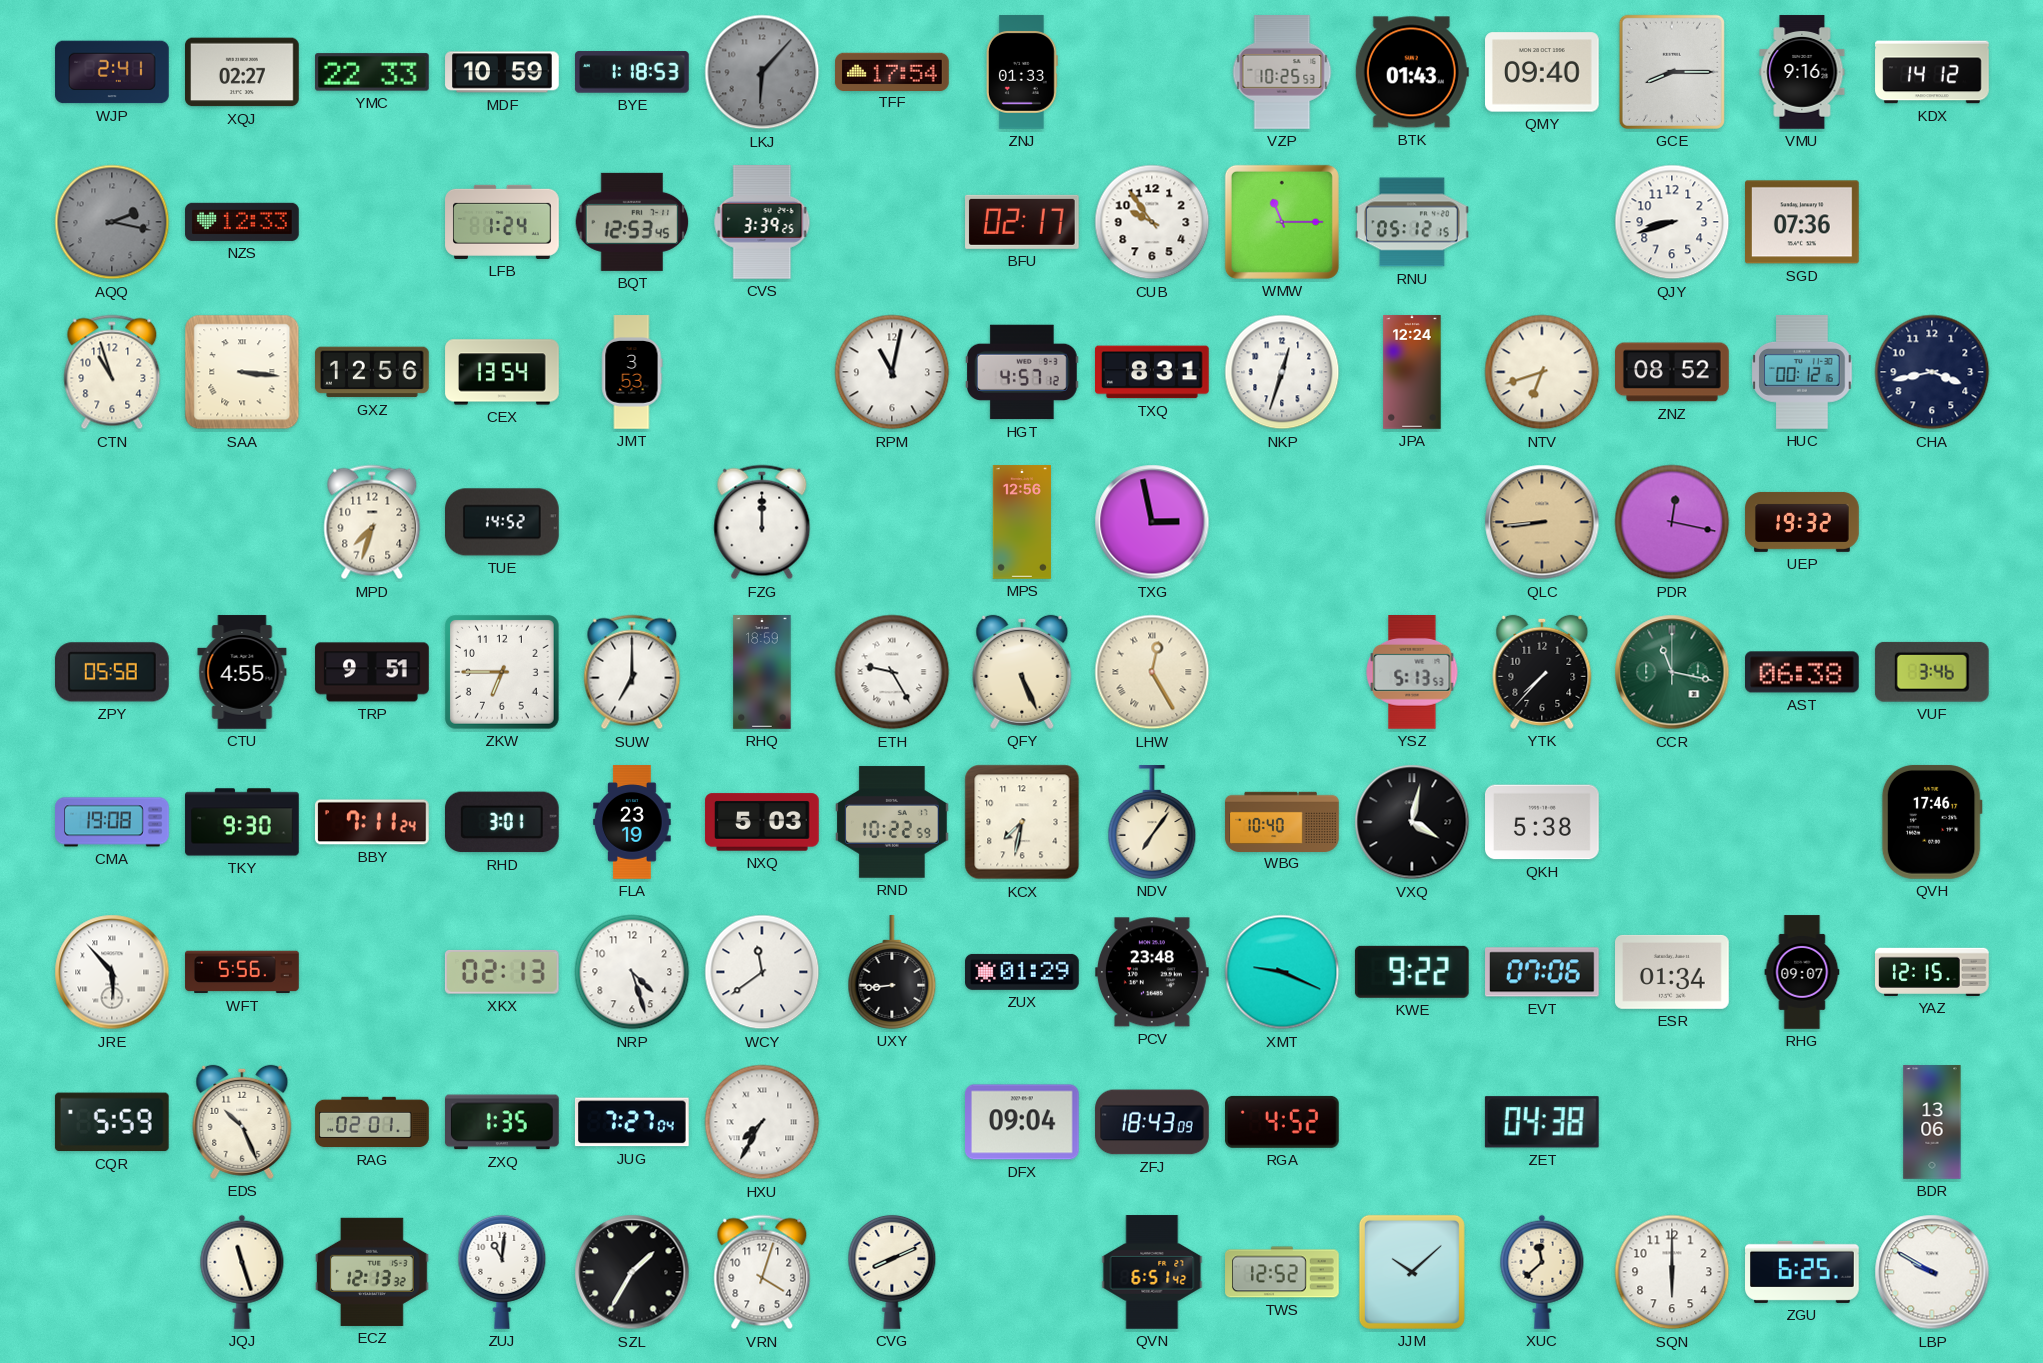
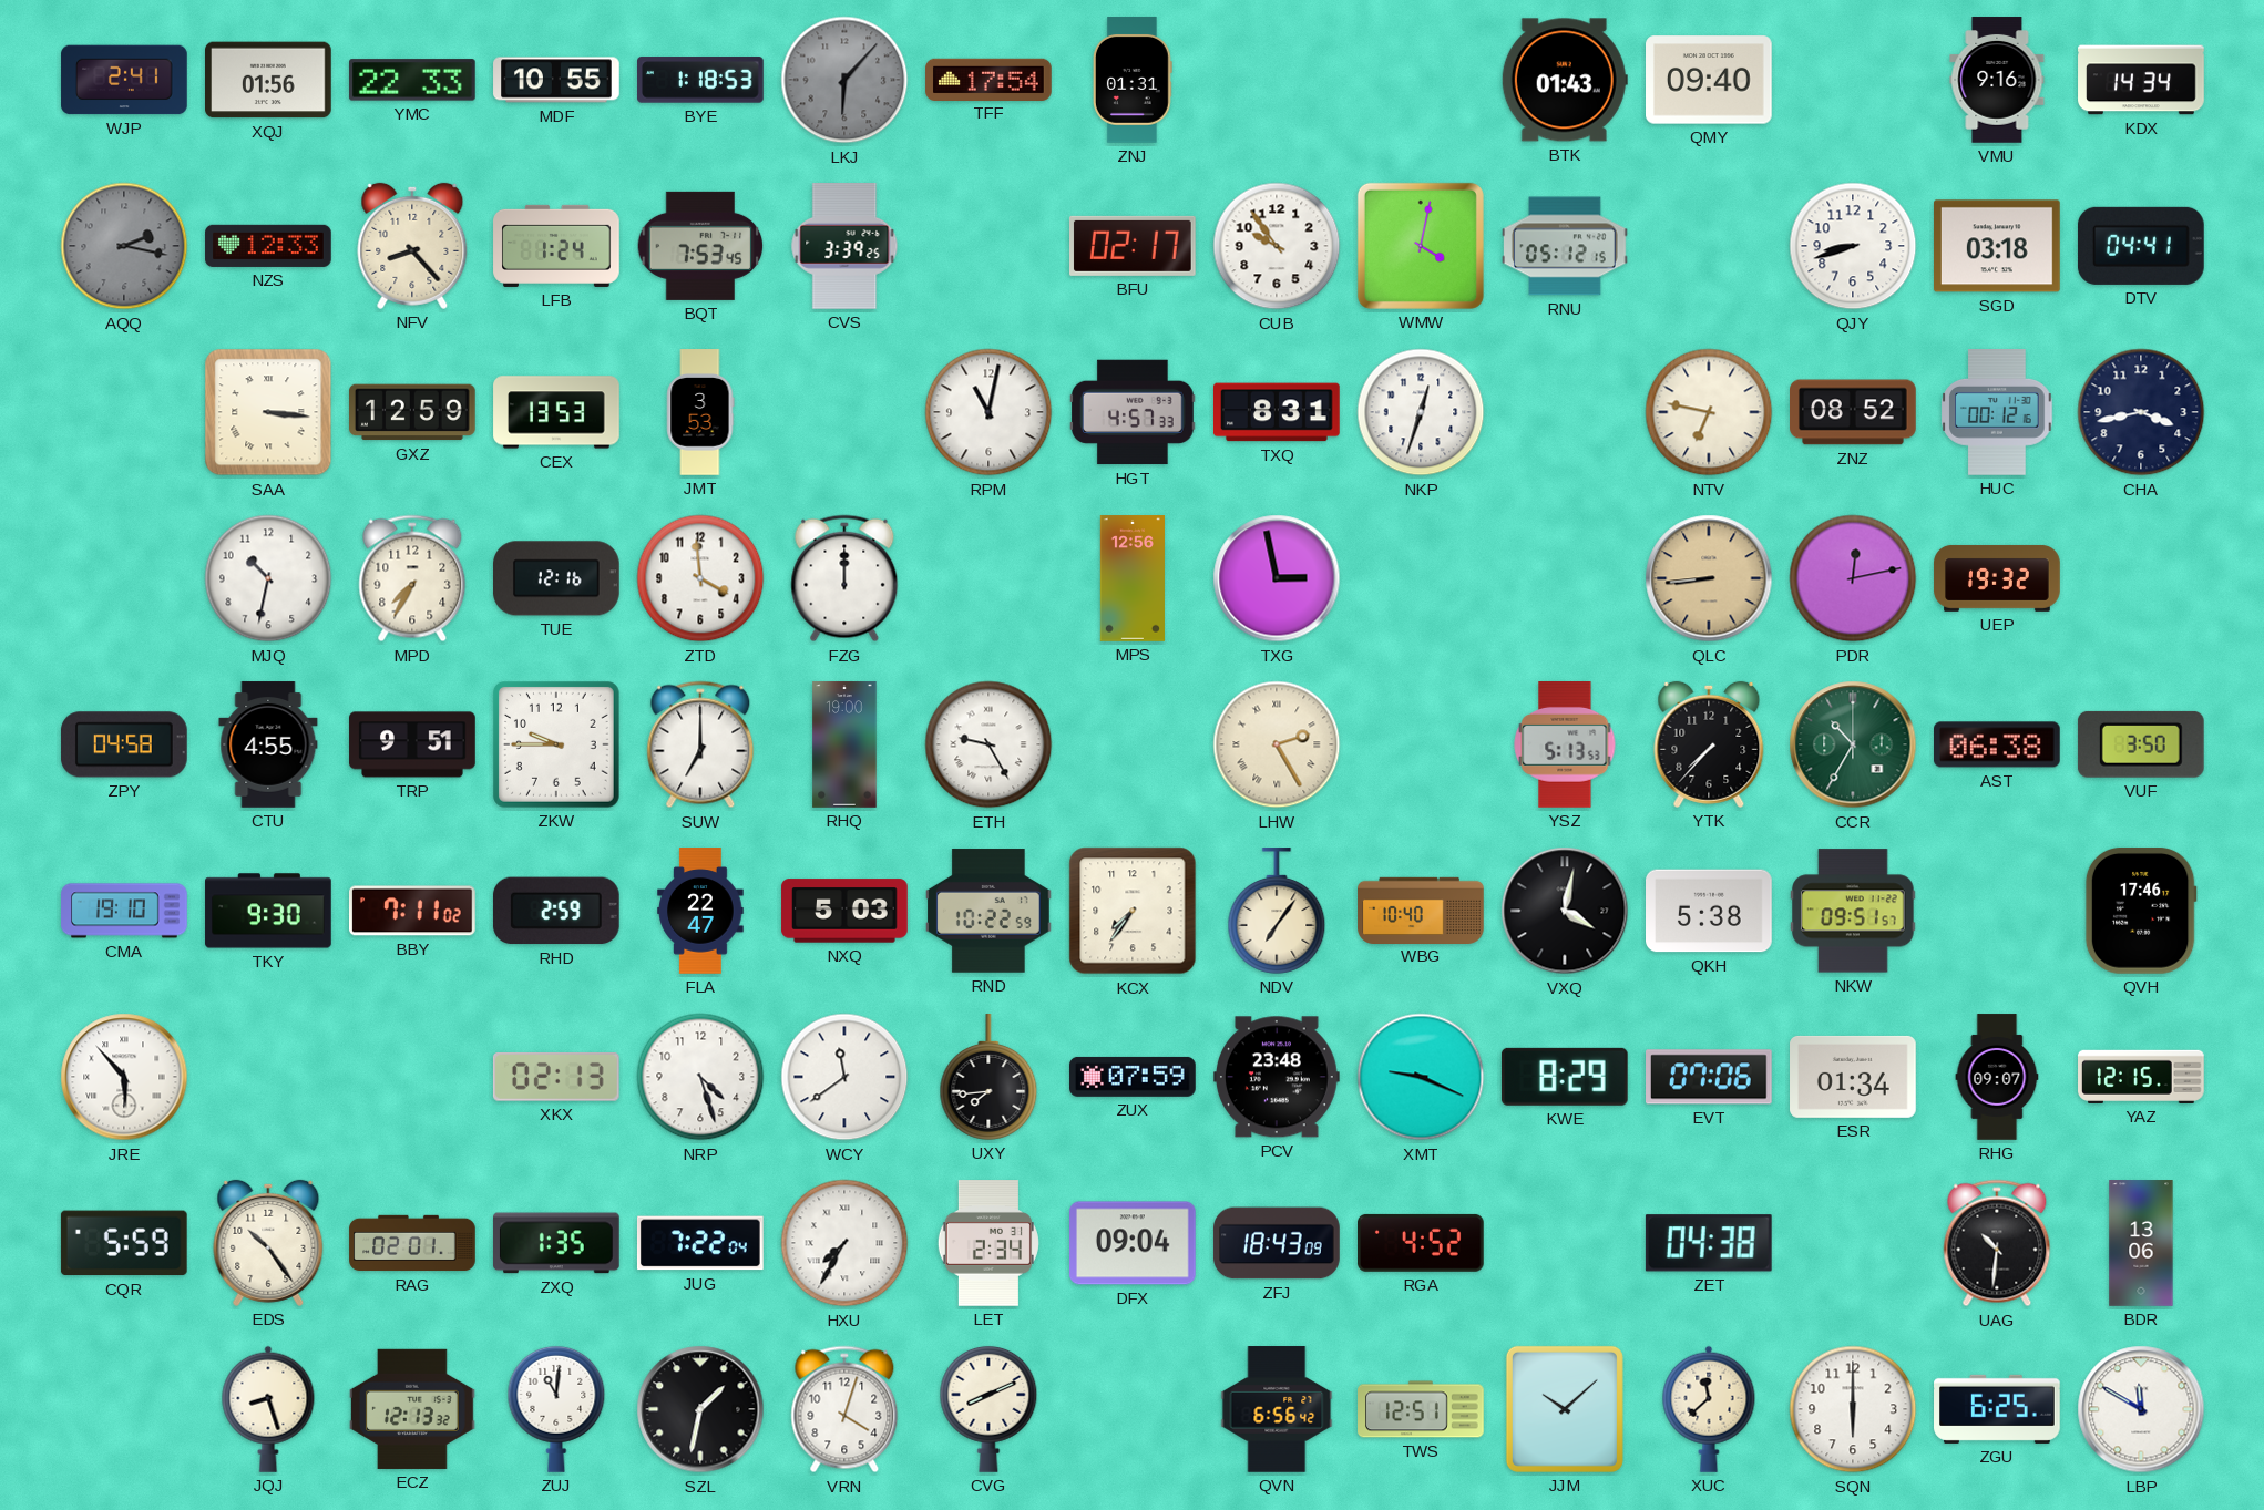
XQJ: 02:27 -> 01:56 (269, 80)
MDF: 10:59 -> 10:55 (556, 80)
ZNJ: 01:33 -> 01:31 (1133, 80)
VZP: 10:25 -> none (1282, 72)
GCE: 8:15 -> none (1672, 72)
KDX: 14:12 -> 14:34 (2141, 80)
NFV: none -> 8:23 (412, 246)
BQT: 12:53 -> 7:53 (700, 246)
WMW: 11:15 -> 4:02 (1421, 246)
SGD: 07:36 -> 03:18 (1998, 246)
DTV: none -> 04:41 (2141, 246)
CTN: 10:57 -> none (112, 372)
GXZ: 12:56 -> 12:59 (413, 412)
CEX: 13:54 -> 13:53 (556, 412)
HGT: 4:57:12 -> 4:57:33 (1134, 412)
JPA: 12:24 -> none (1412, 372)
NTV: 6:42 -> 6:47 (1709, 412)
MJQ: none -> 10:32 (268, 578)
MPD: 7:33 -> 7:35 (412, 578)
TUE: 14:52 -> 12:16 (557, 578)
ZTD: none -> 3:59 (700, 578)
PDR: 12:17 -> 12:13 (1853, 578)
ZPY: 05:58 -> 04:58 (124, 744)
ZKW: 6:45 -> 9:45 (557, 746)
RHQ: 18:59 -> 19:00 (844, 744)
QFY: 5:26 -> none (1022, 672)
LHW: 12:25 -> 2:25 (1277, 744)
CCR: 11:17 -> 10:35 (1853, 744)
VUF: 3:46 -> 3:50 (2141, 744)
CMA: 19:08 -> 19:10 (124, 911)
BBY: 7:11:24 -> 7:11:02 (413, 911)
RHD: 3:01 -> 2:59 (556, 911)
FLA: 23:19 -> 22:47 (700, 911)
KCX: 7:32 -> 7:36 (1133, 911)
NKW: none -> 09:51 (1854, 911)
WFT: 5:56 -> none (242, 972)
UXY: 8:44 -> 7:44 (988, 1077)
ZUX: 01:29 -> 07:59 (1134, 1077)
KWE: 9:22 -> 8:29 (1565, 1077)
EDS: 10:26 -> 10:24 (268, 1243)
JUG: 7:27 -> 7:22 (700, 1243)
LET: none -> 2:34 (988, 1243)
UAG: none -> 10:31 (1997, 1243)
JQJ: 11:27 -> 8:27 (268, 1409)
SZL: 1:35 -> 1:32 (700, 1409)
QVN: 6:51 -> 6:56 (1277, 1409)
TWS: 12:52 -> 12:51 (1421, 1409)
LBP: 9:50 -> 11:50 (2141, 1409)
